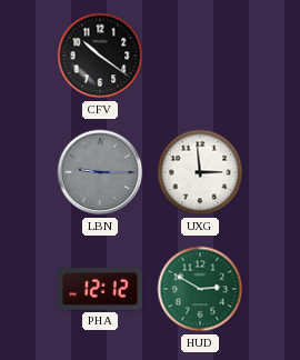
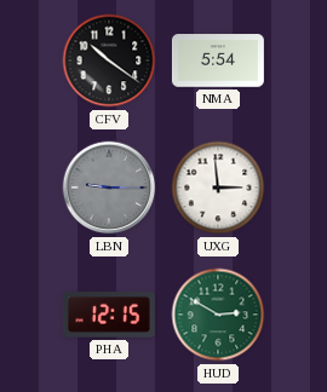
NMA: none -> 5:54 (218, 60)
PHA: 12:12 -> 12:15 (109, 315)
